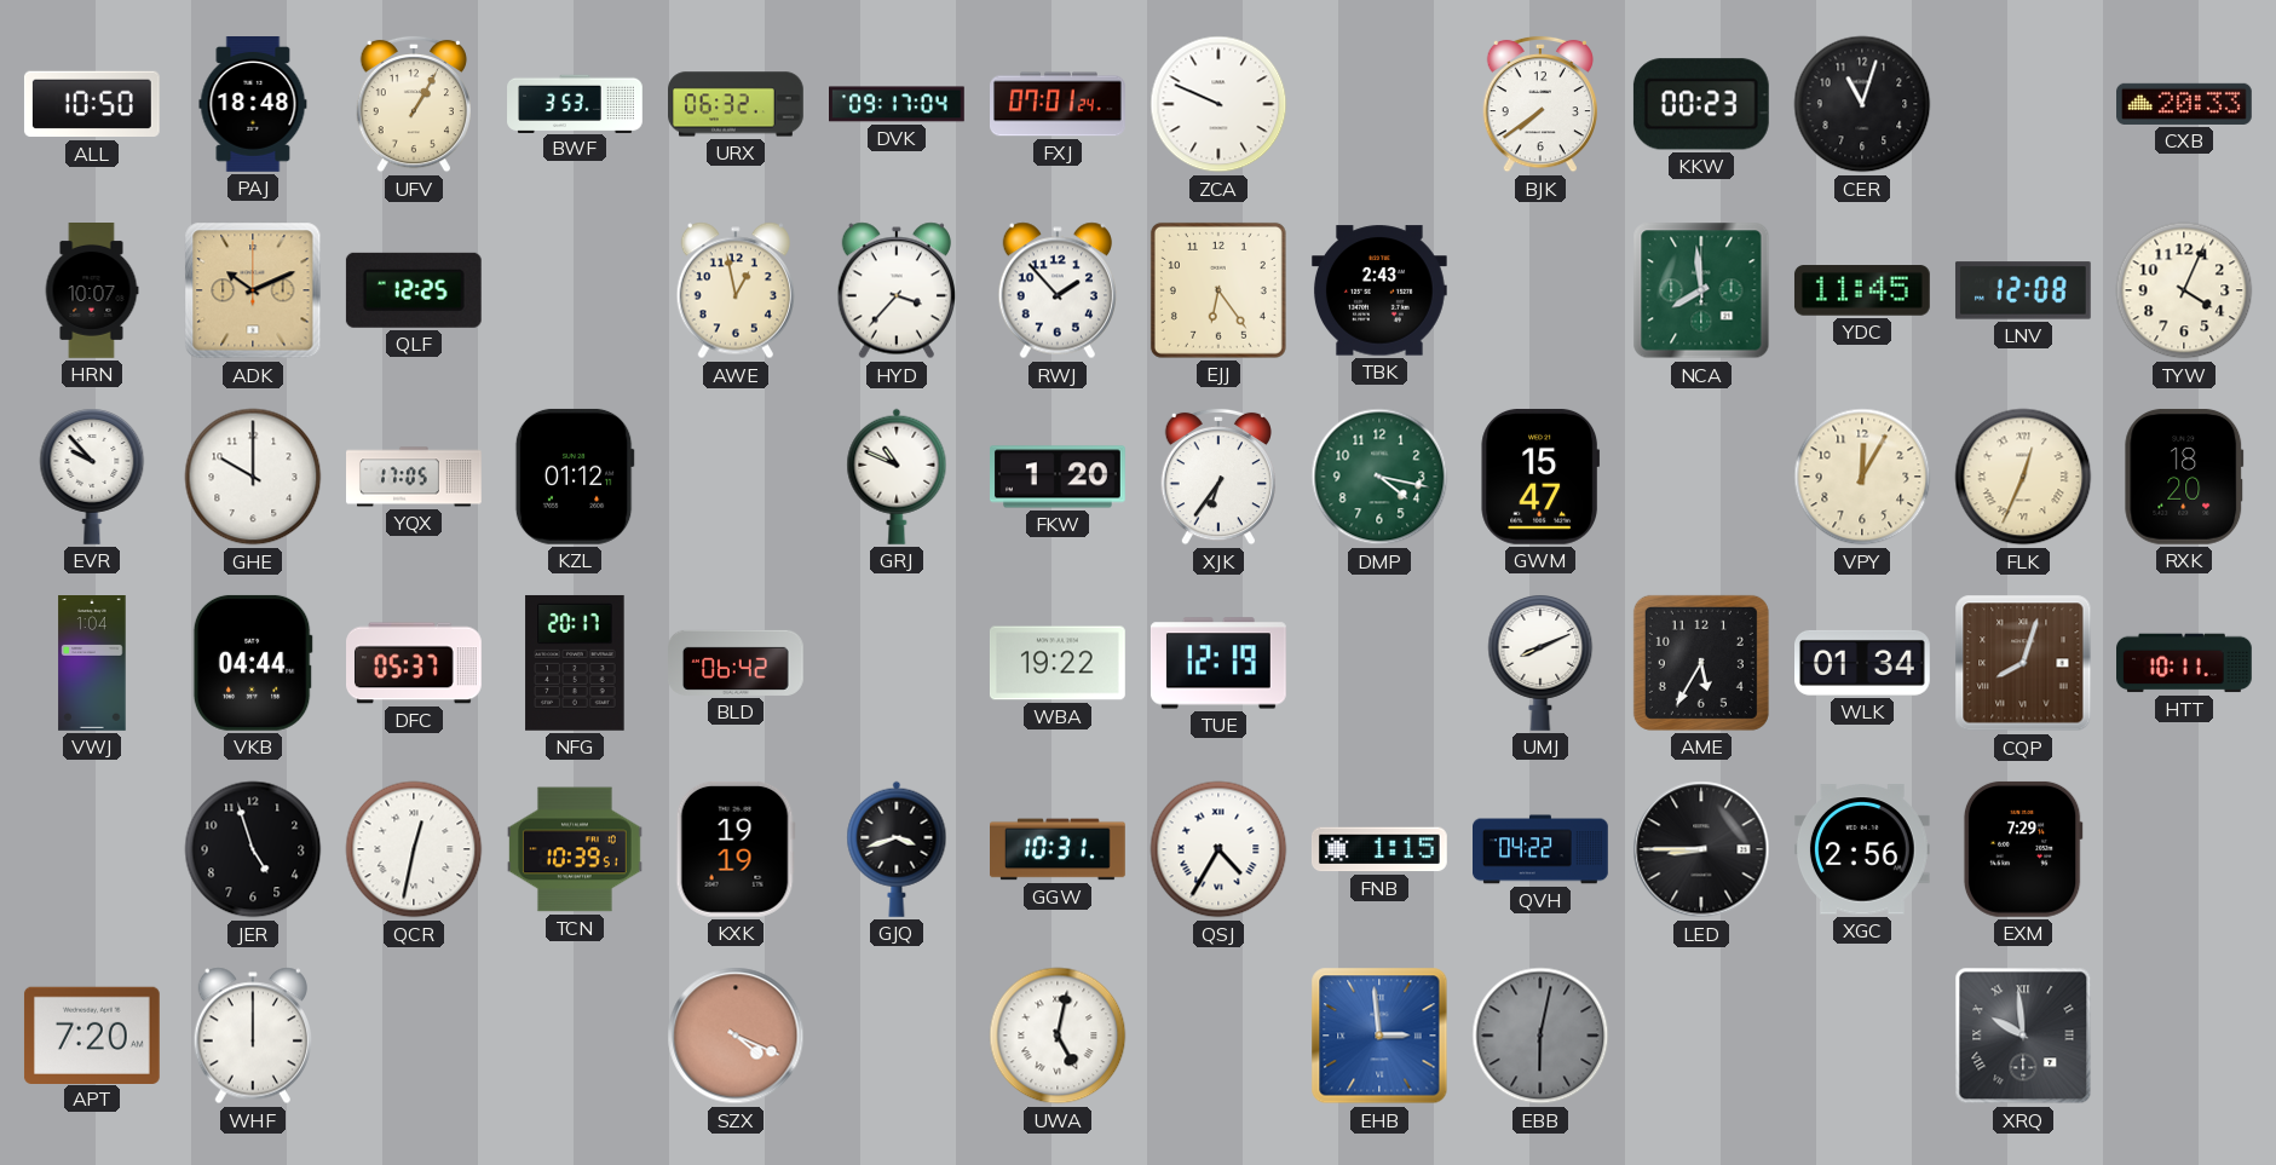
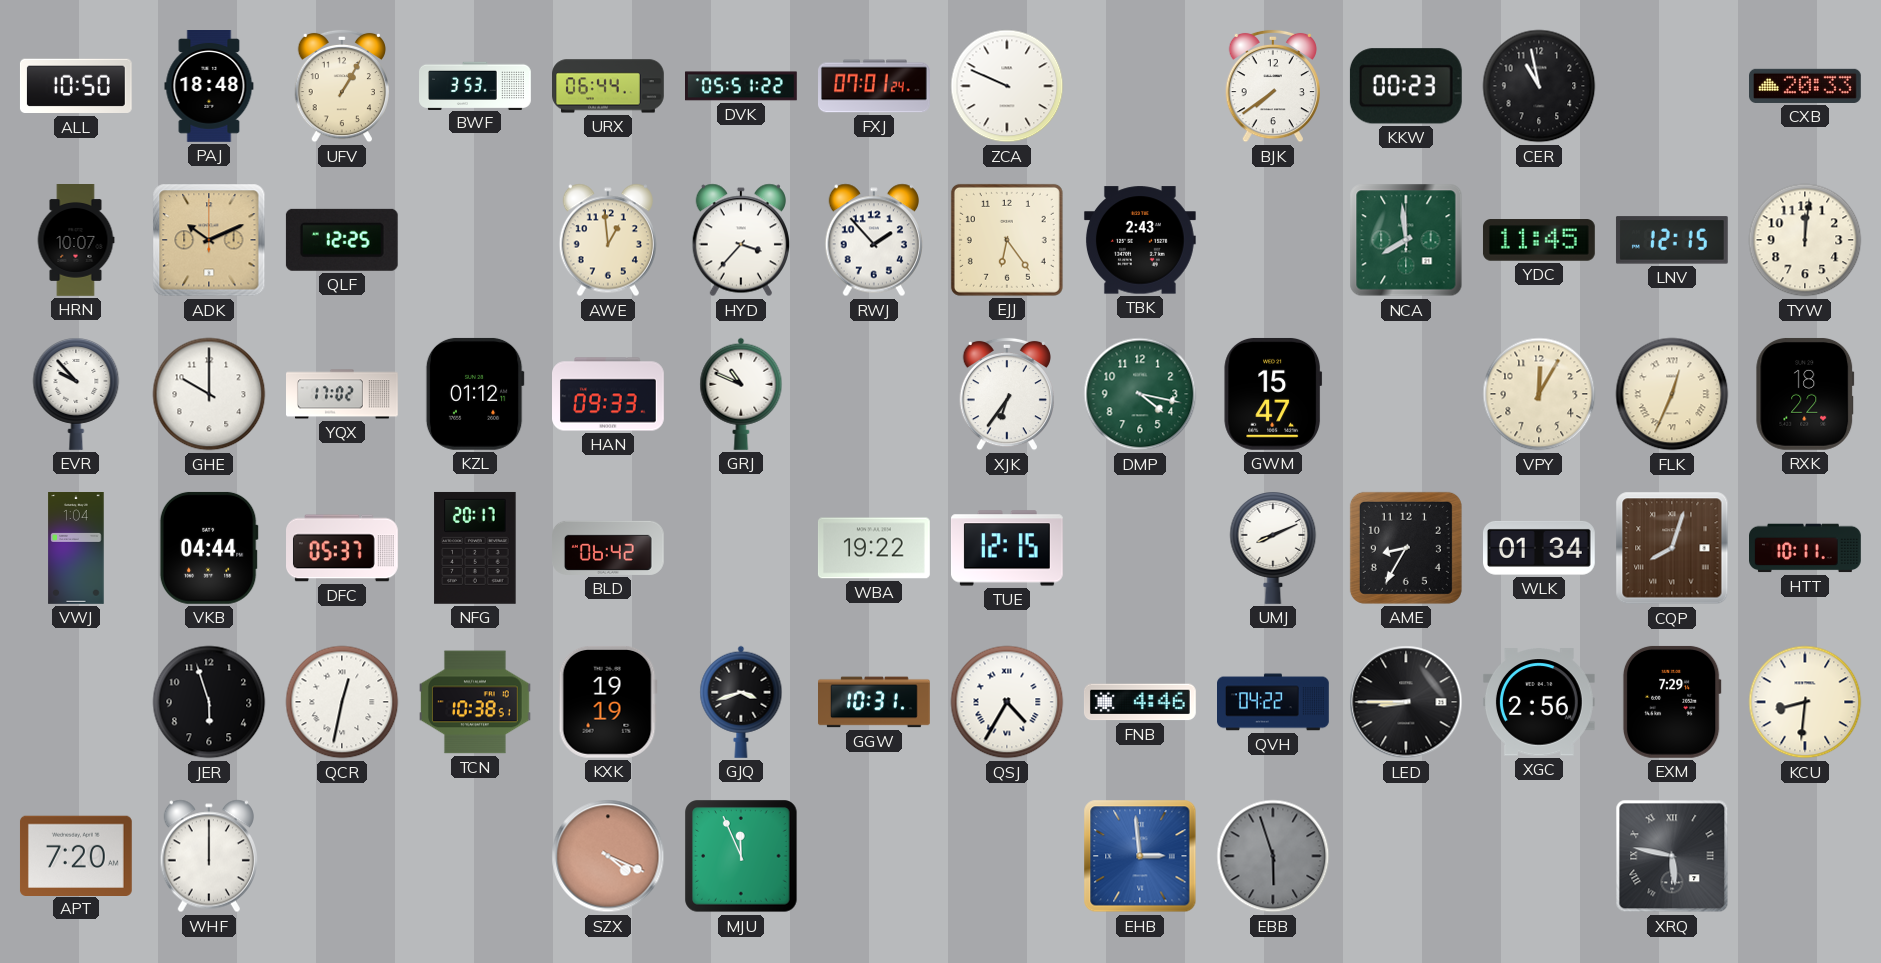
URX: 06:32 -> 06:44 (609, 86)
DVK: 09:17 -> 05:51 (742, 86)
CER: 11:03 -> 10:58 (1539, 86)
AWE: 12:58 -> 12:59 (607, 240)
LNV: 12:08 -> 12:15 (1672, 240)
TYW: 4:04 -> 12:01 (1805, 240)
YQX: 17:05 -> 17:02 (343, 394)
HAN: none -> 09:33 (609, 394)
FKW: 1:20 -> none (1059, 477)
RXK: 18:20 -> 18:22 (1805, 394)
TUE: 12:19 -> 12:15 (1007, 548)
AME: 5:35 -> 8:35 (1406, 548)
JER: 4:57 -> 5:57 (209, 702)
TCN: 10:39 -> 10:38 (476, 702)
FNB: 1:15 -> 4:46 (1140, 702)
KCU: none -> 8:31 (1805, 702)
MJU: none -> 11:56 (741, 856)
UWA: 5:02 -> none (1058, 1036)
EBB: 6:02 -> 5:57 (1273, 856)
XRQ: 9:59 -> 5:47 (1672, 856)
